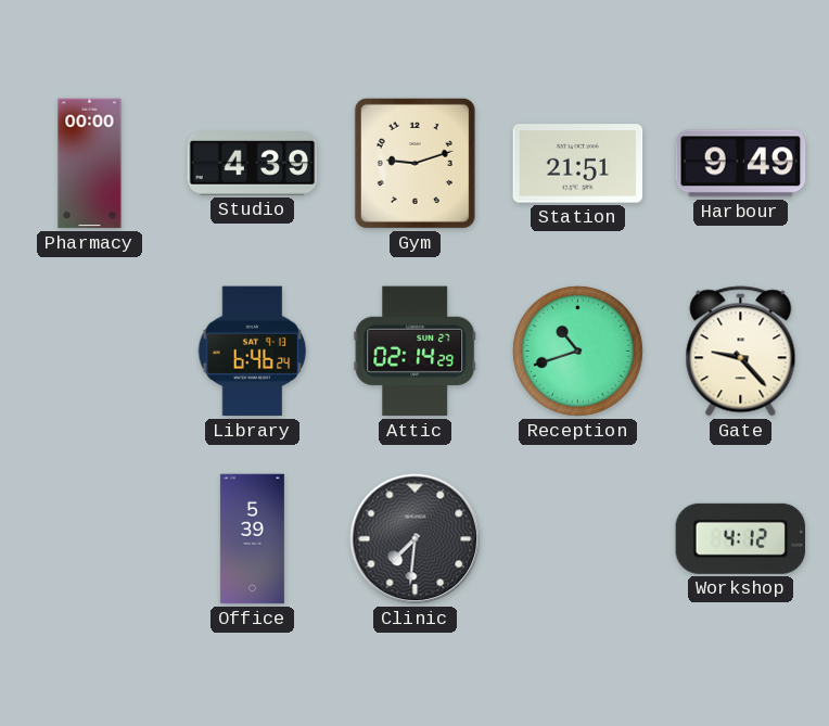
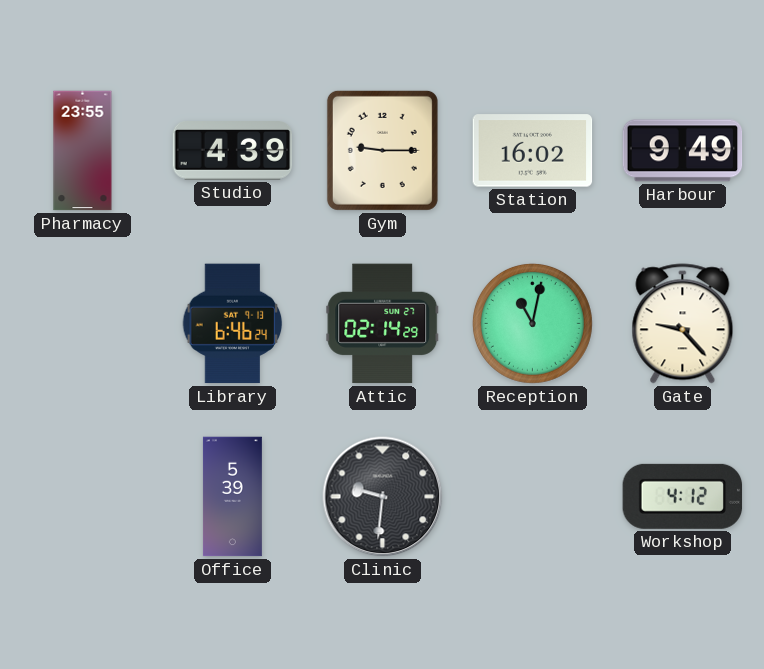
Pharmacy: 00:00 -> 23:55 (83, 151)
Gym: 9:12 -> 9:15 (382, 150)
Station: 21:51 -> 16:02 (533, 151)
Reception: 10:42 -> 11:02 (532, 323)
Clinic: 7:31 -> 9:31 (383, 497)
